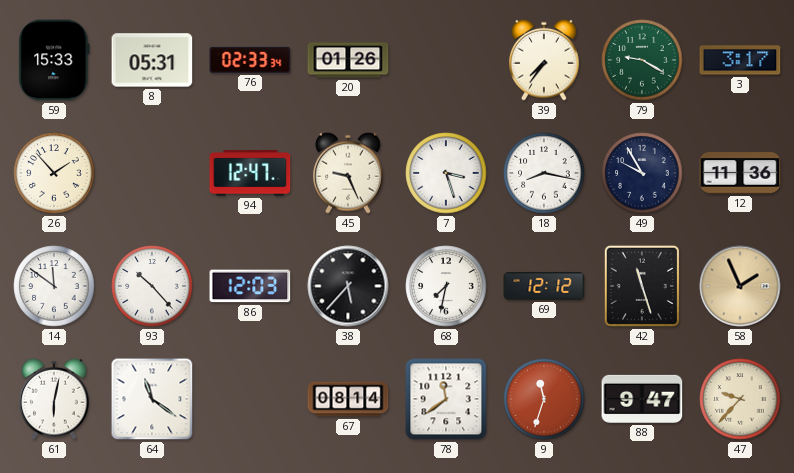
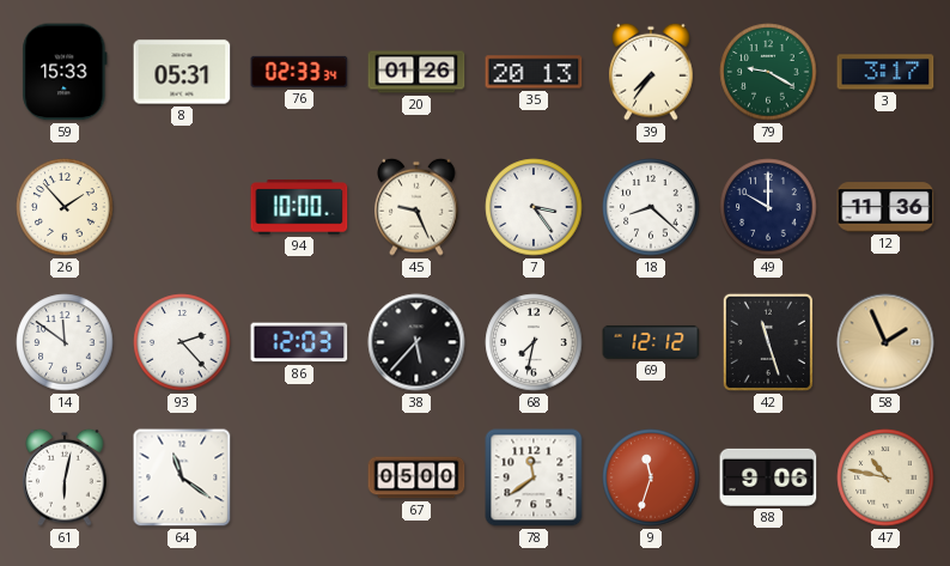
35: none -> 20:13 (534, 72)
94: 12:47 -> 10:00 (299, 207)
7: 3:27 -> 3:24 (534, 207)
18: 8:17 -> 8:22 (651, 207)
49: 9:55 -> 10:00 (768, 207)
93: 10:23 -> 2:23 (182, 342)
67: 08:14 -> 05:00 (416, 477)
88: 9:47 -> 9:06 (768, 477)
47: 9:37 -> 10:47 (885, 477)
